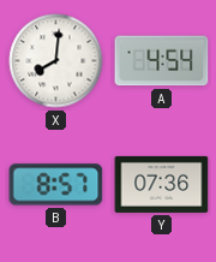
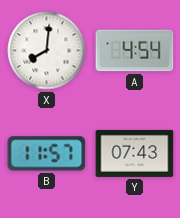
B: 8:57 -> 11:57 (47, 154)
Y: 07:36 -> 07:43 (135, 153)
